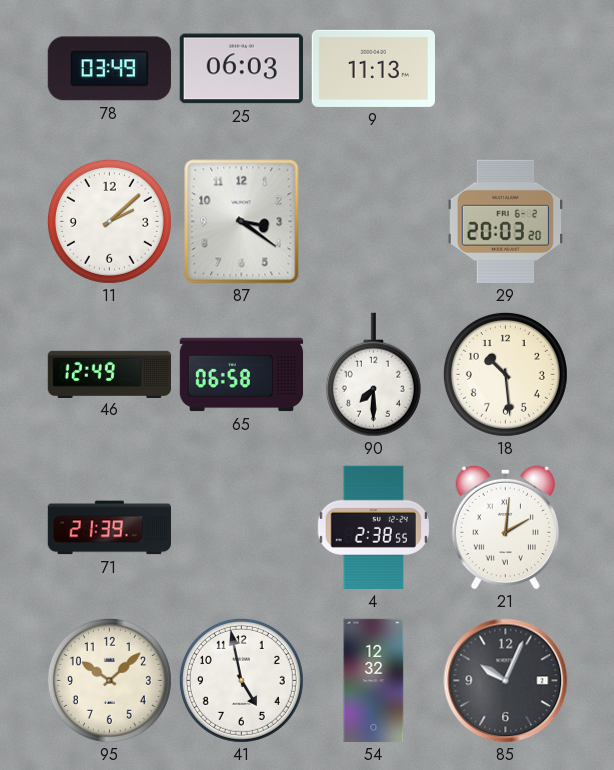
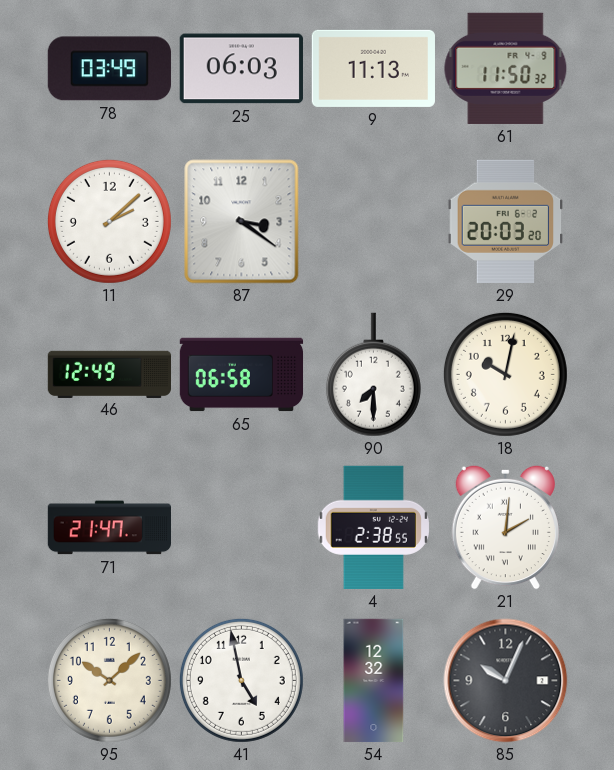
61: none -> 11:50 (506, 68)
18: 10:29 -> 10:02 (505, 374)
71: 21:39 -> 21:47 (109, 528)
